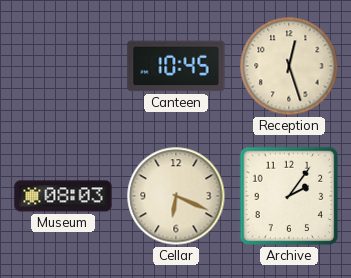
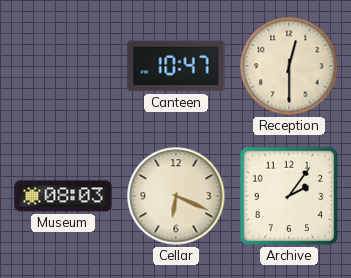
Canteen: 10:45 -> 10:47 (176, 66)
Reception: 12:27 -> 12:30 (289, 66)
